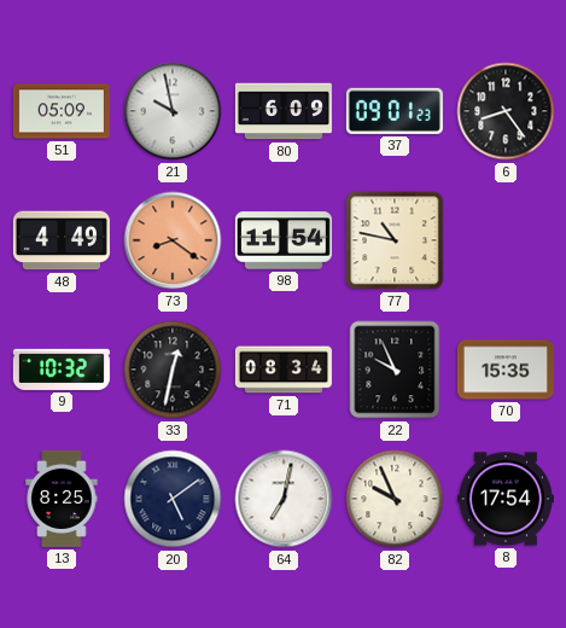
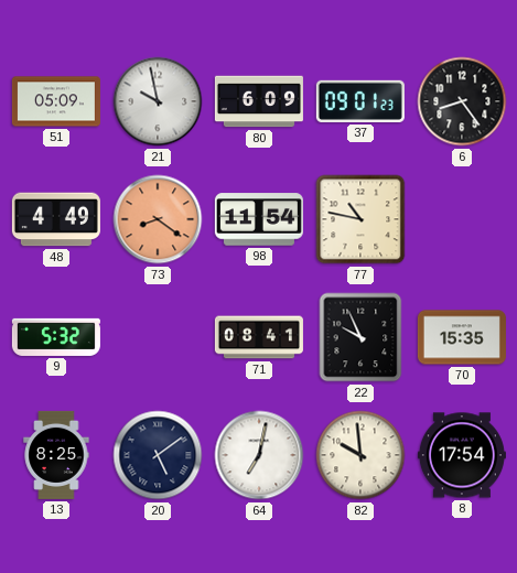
9: 10:32 -> 5:32 (56, 337)
33: 12:32 -> none (173, 370)
71: 08:34 -> 08:41 (259, 337)
82: 9:56 -> 9:59 (360, 455)
